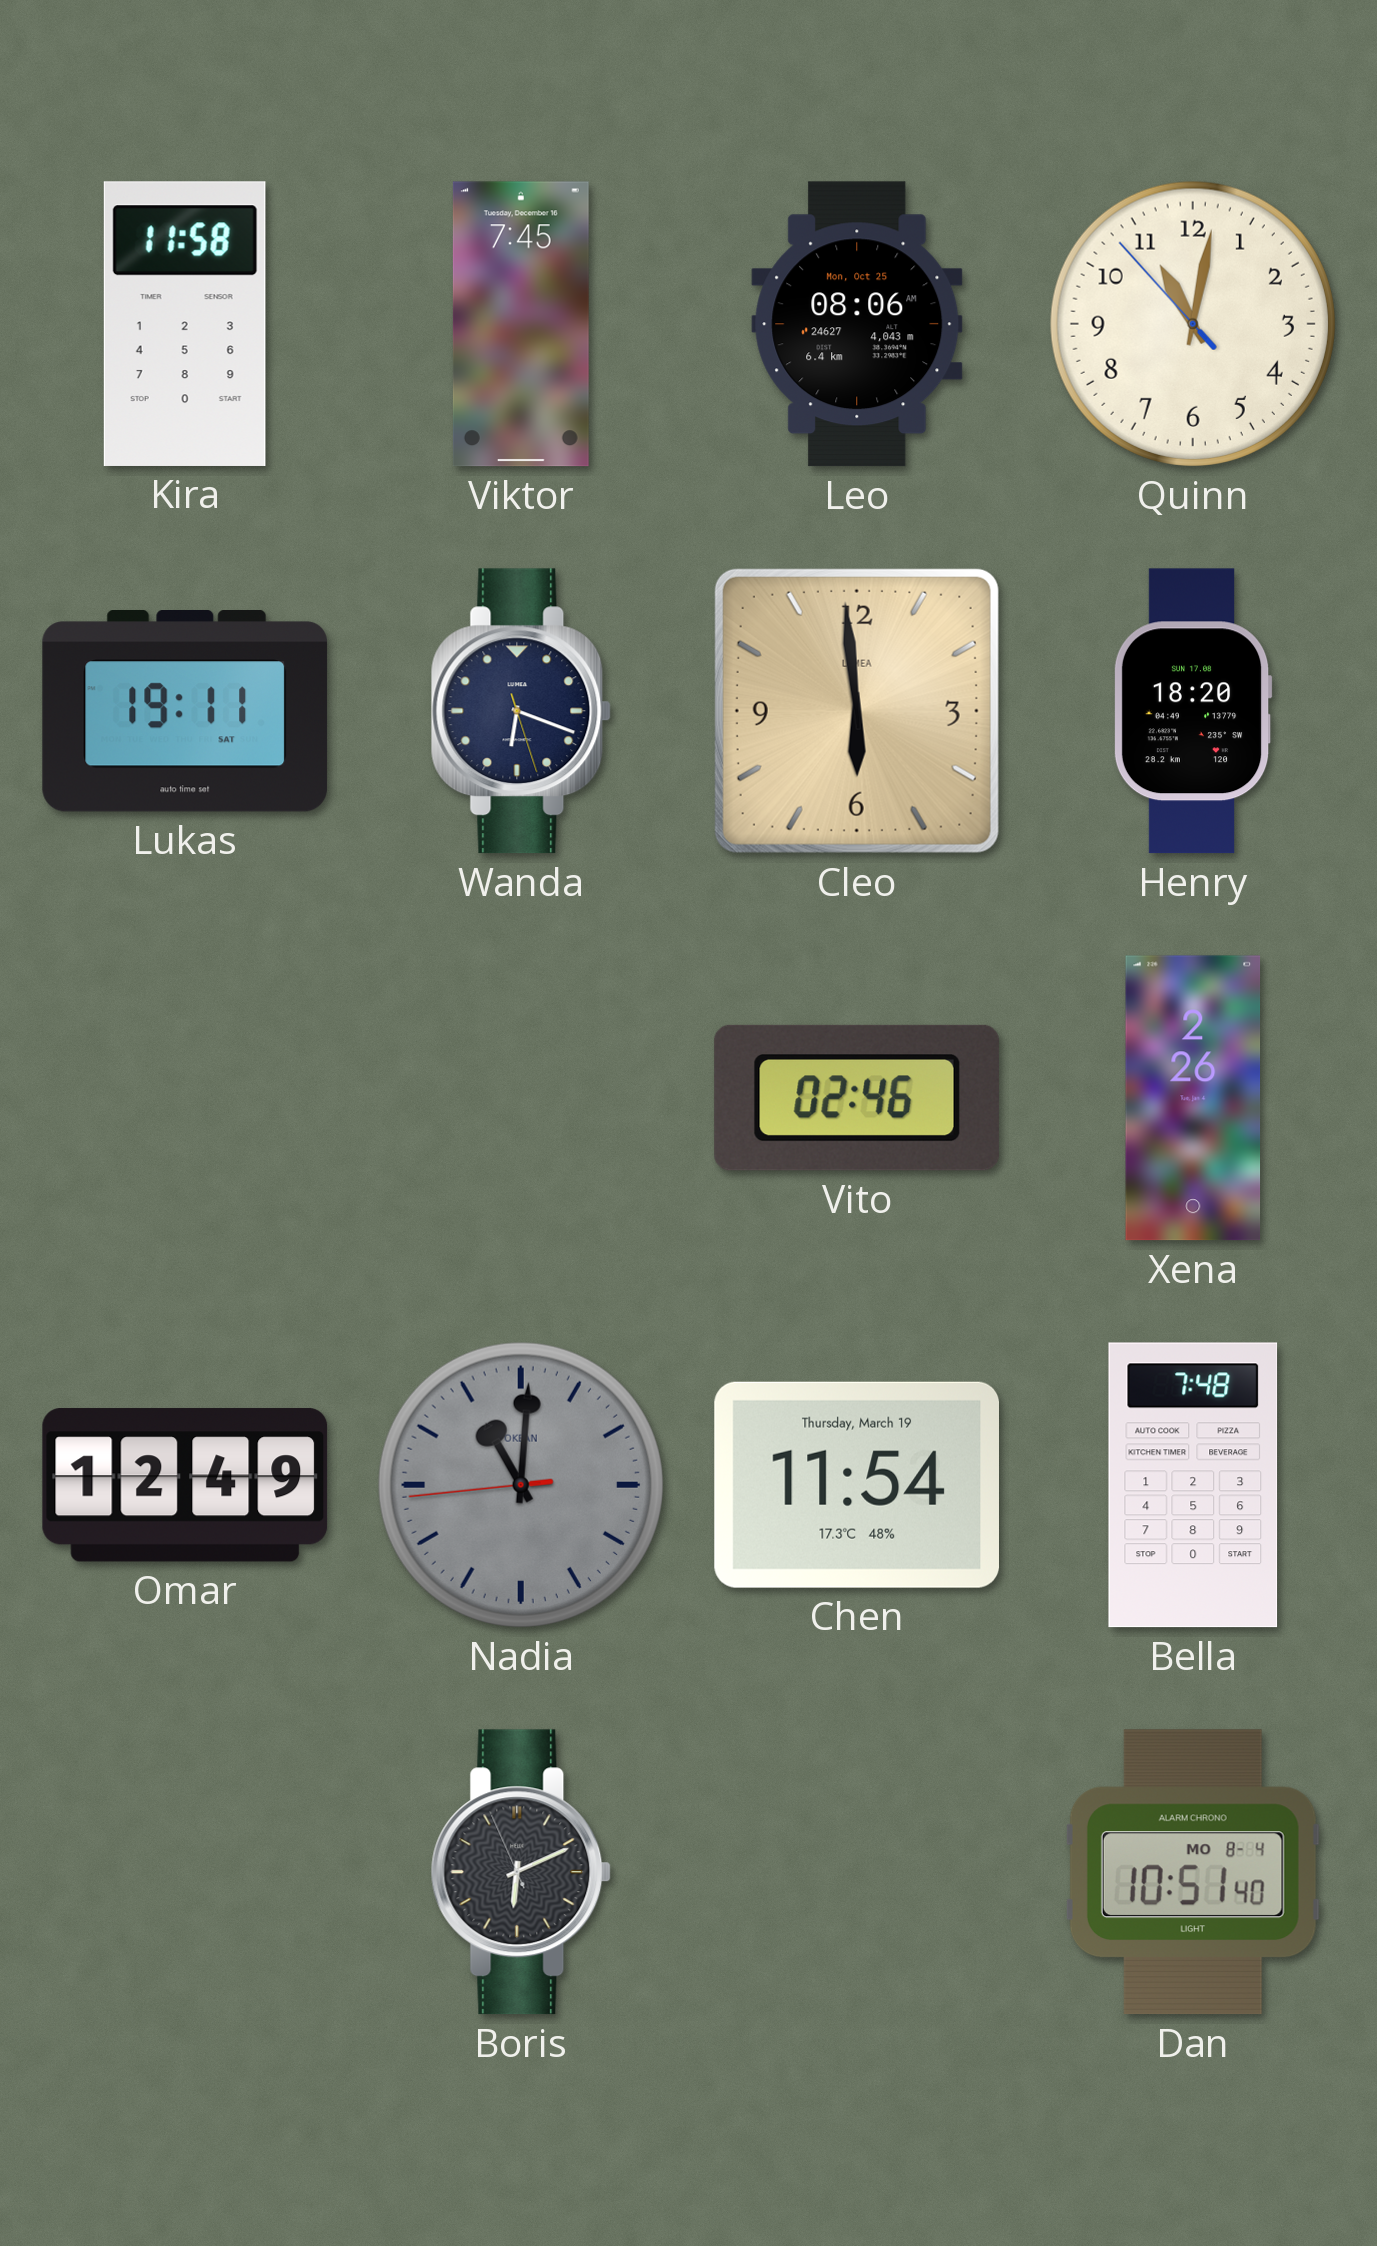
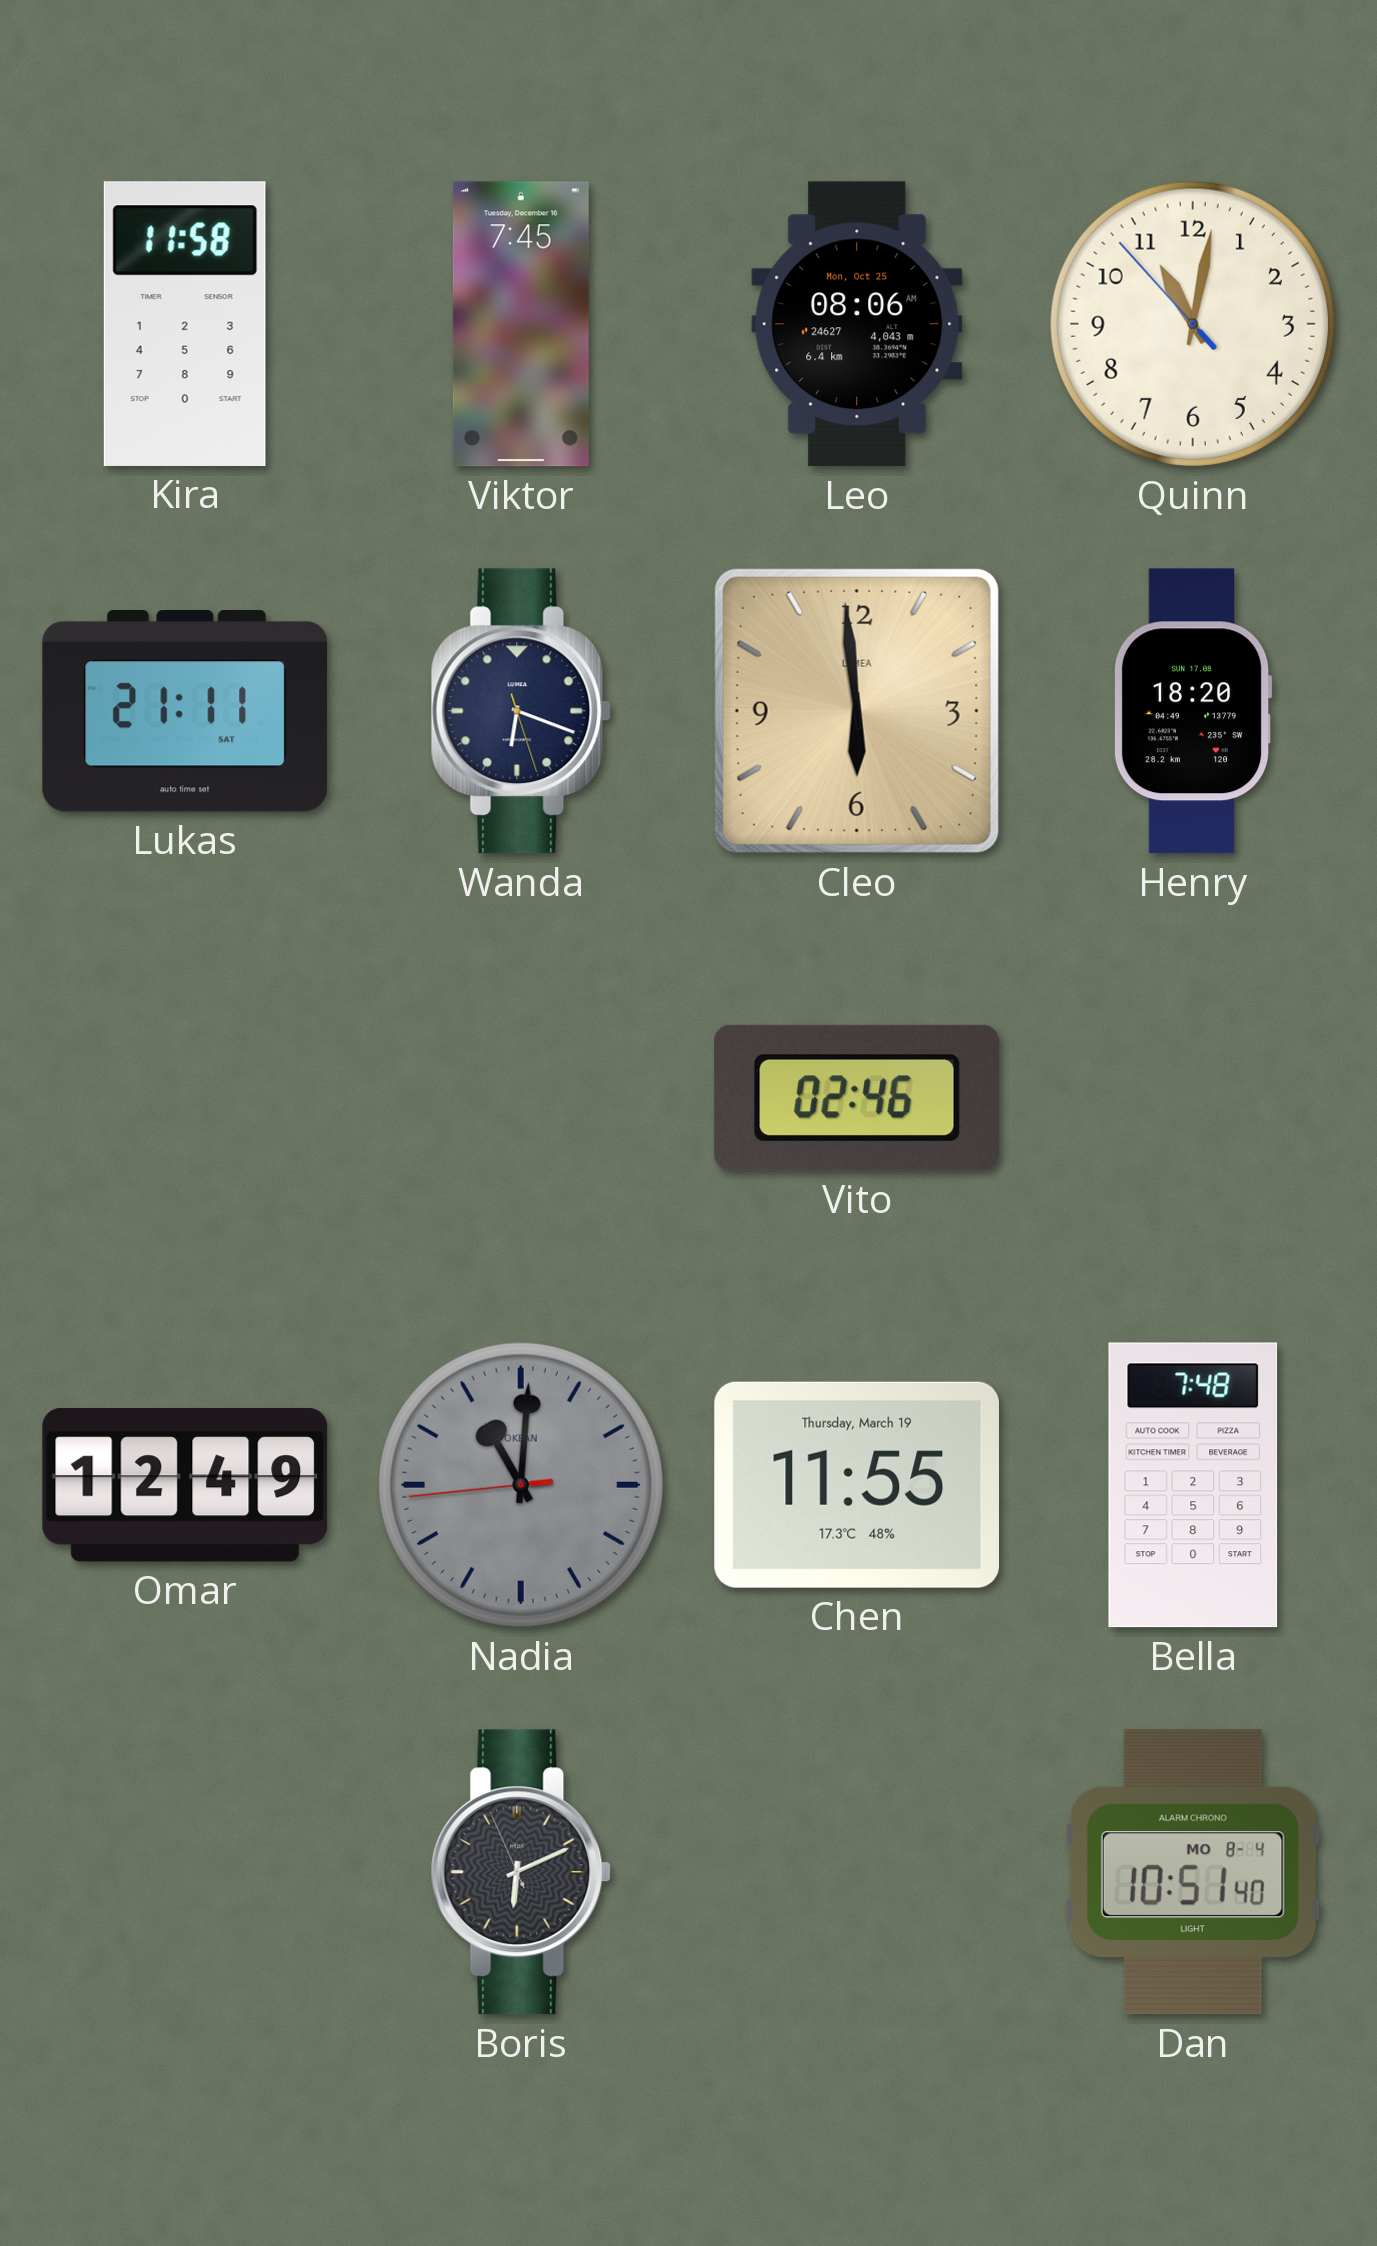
Lukas: 19:11 -> 21:11 (185, 712)
Xena: 2:26 -> none (1193, 1098)
Chen: 11:54 -> 11:55 (856, 1485)
